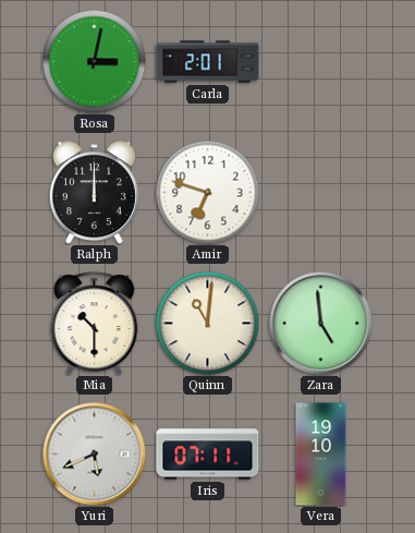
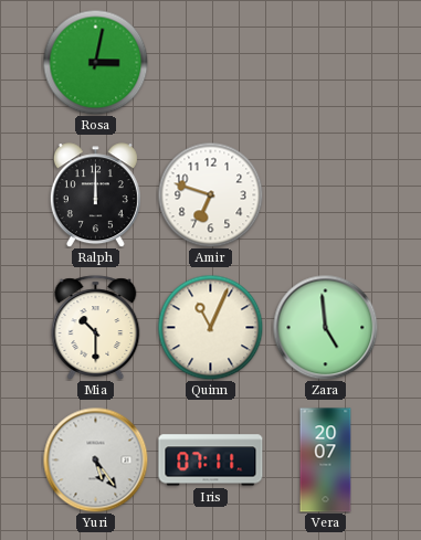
Carla: 2:01 -> none (208, 62)
Quinn: 11:01 -> 11:04 (210, 327)
Yuri: 5:41 -> 5:24 (95, 459)
Vera: 19:10 -> 20:07 (326, 460)
